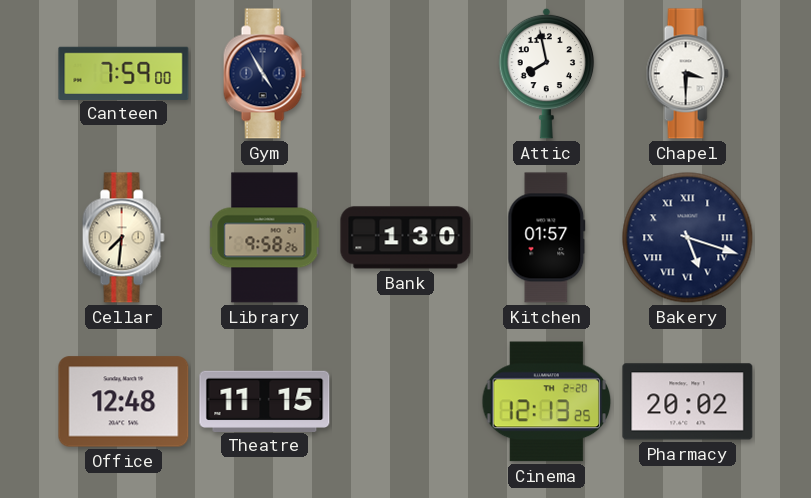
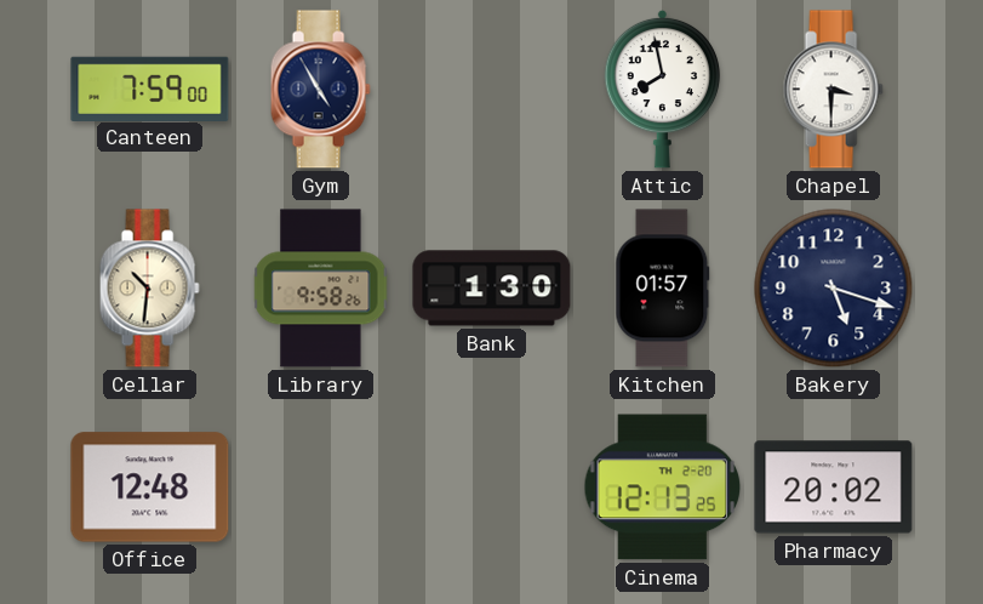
Cellar: 7:31 -> 10:31 (149, 289)
Bakery numerals: Roman -> Arabic (834, 289)
Theatre: 11:15 -> none (265, 401)
